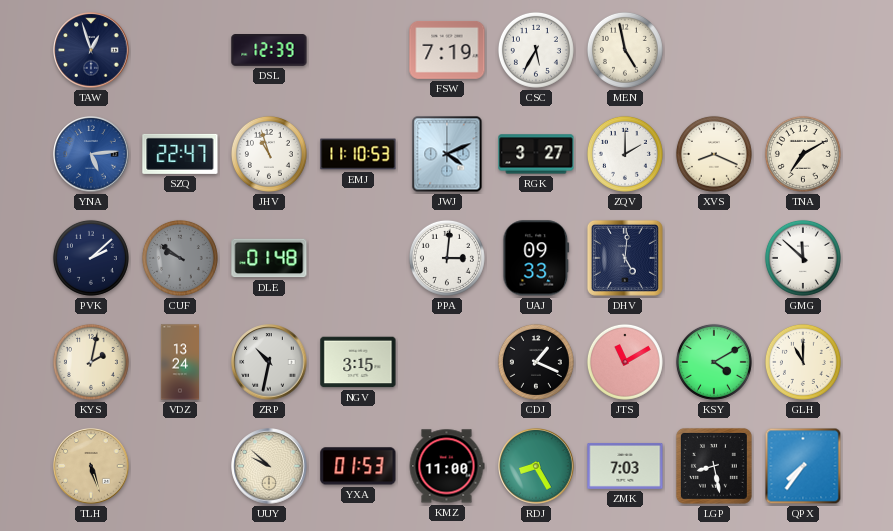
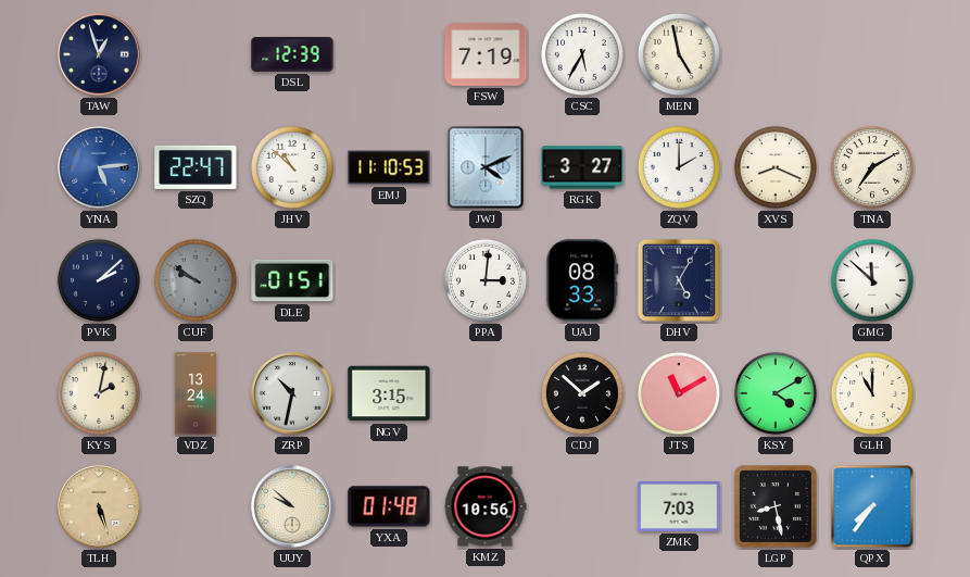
JHV: 10:57 -> 10:52 (292, 167)
DLE: 01:48 -> 01:51 (292, 280)
UAJ: 09:33 -> 08:33 (582, 280)
DHV: 5:01 -> 5:05 (679, 280)
CDJ: 1:19 -> 1:52 (582, 393)
YXA: 01:53 -> 01:48 (389, 506)
KMZ: 11:00 -> 10:56 (486, 506)
RDJ: 8:25 -> none (536, 466)
